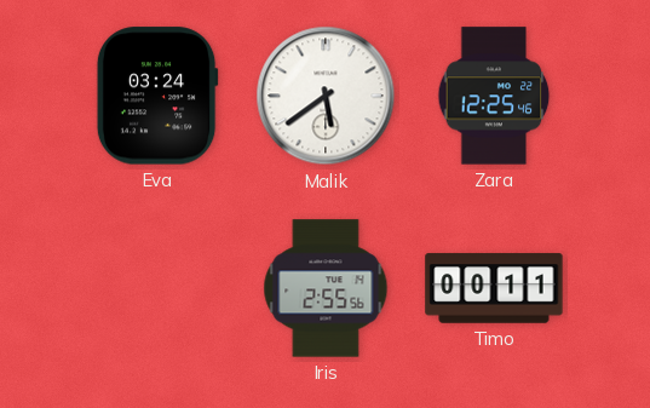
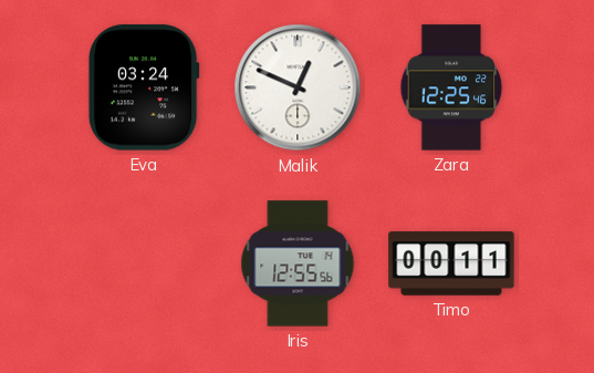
Malik: 5:39 -> 12:49 (298, 87)
Iris: 2:55 -> 12:55 (298, 263)
